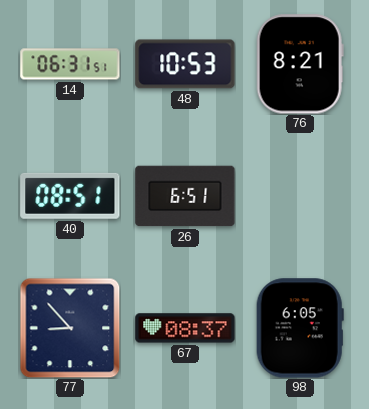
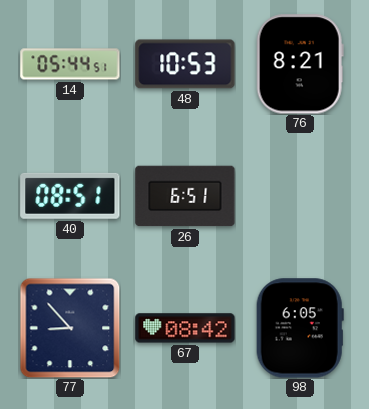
14: 06:31 -> 05:44 (70, 64)
67: 08:37 -> 08:42 (185, 328)
